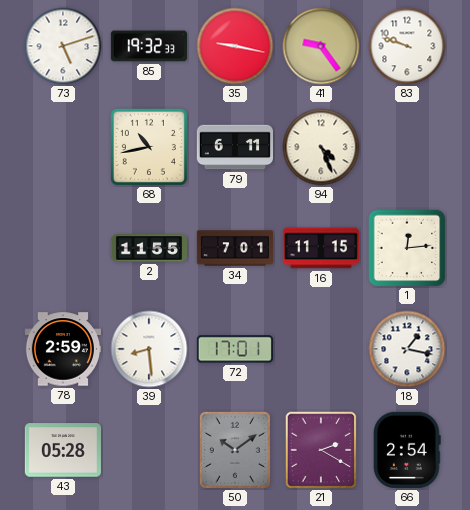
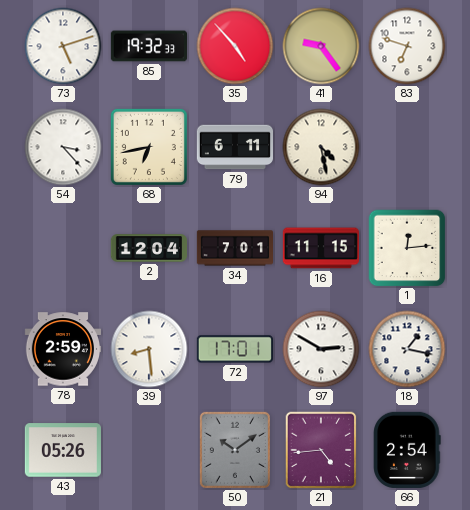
35: 9:17 -> 4:53 (235, 46)
83: 9:48 -> 6:48 (407, 46)
54: none -> 3:23 (63, 147)
68: 10:43 -> 6:43 (149, 147)
94: 4:26 -> 4:28 (321, 147)
2: 11:55 -> 12:04 (148, 248)
97: none -> 2:50 (321, 349)
43: 05:28 -> 05:26 (63, 450)
21: 2:20 -> 4:44 (321, 450)
